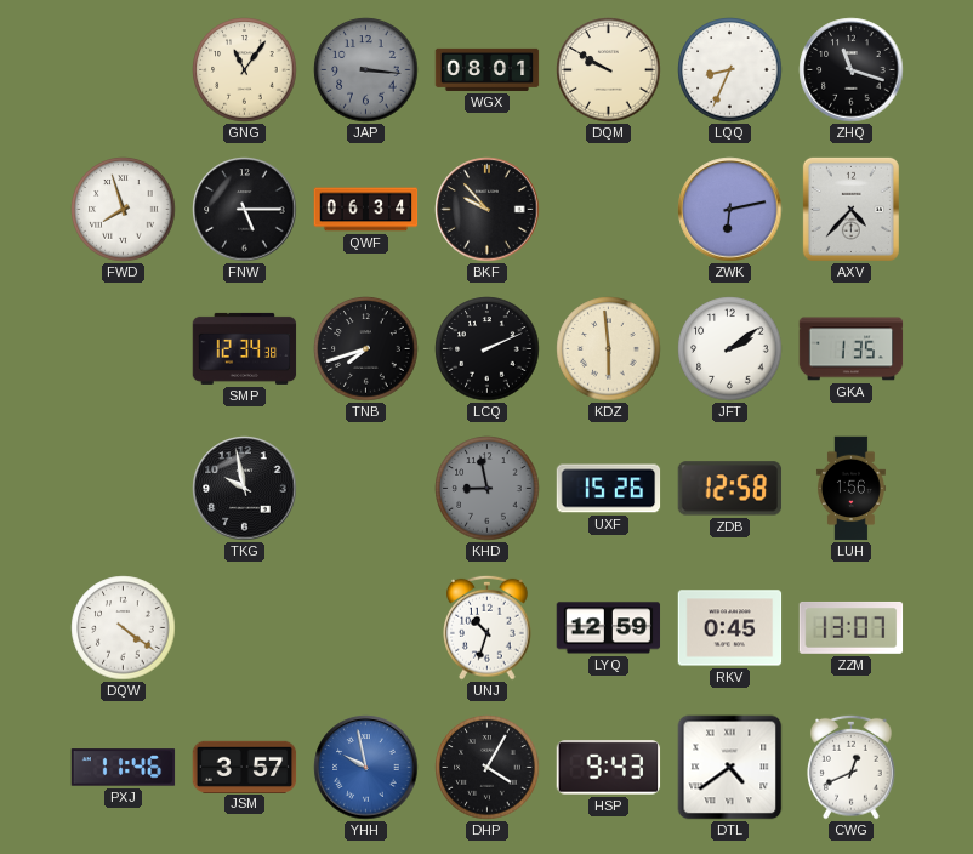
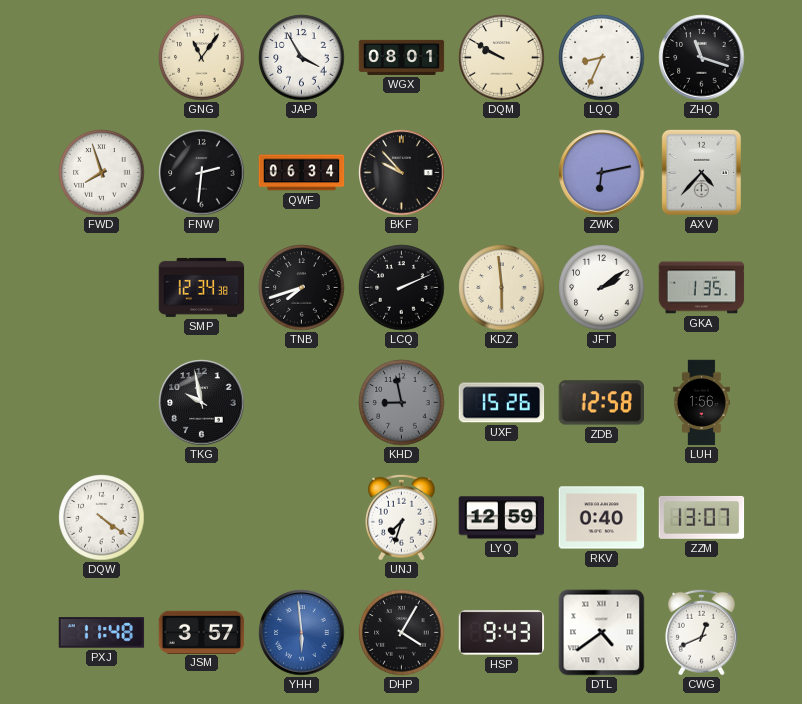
JAP: 3:16 -> 3:55 (302, 58)
JAP dial: grey -> white (302, 58)
FNW: 5:15 -> 2:31 (202, 173)
UNJ: 10:33 -> 7:33 (402, 517)
RKV: 0:45 -> 0:40 (602, 518)
PXJ: 11:46 -> 11:48 (102, 633)
YHH: 9:58 -> 5:59 (302, 633)
